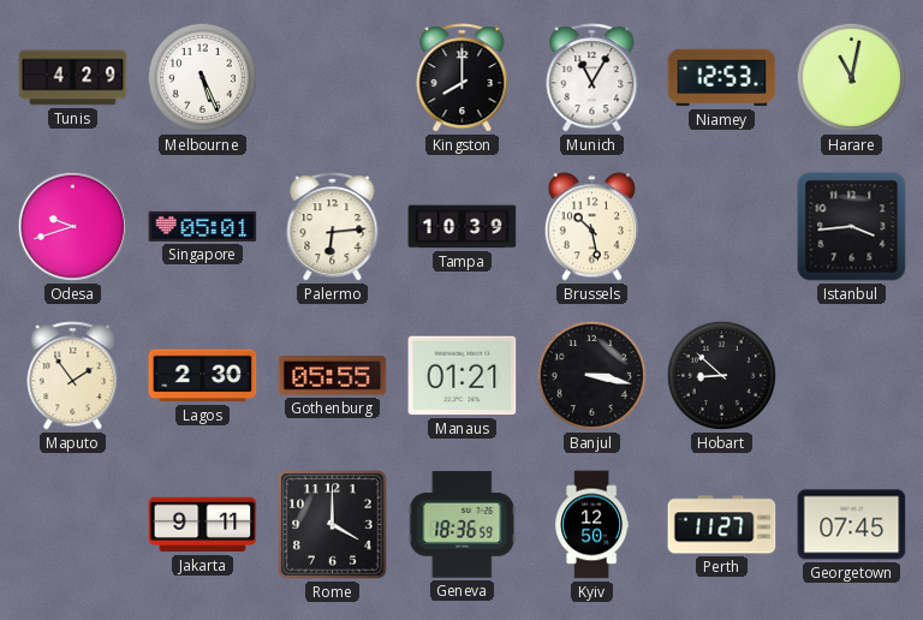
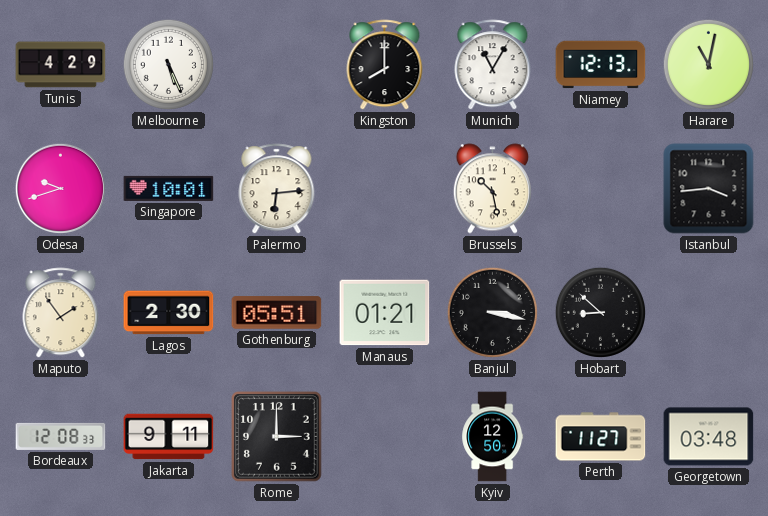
Niamey: 12:53 -> 12:13 (601, 65)
Singapore: 05:01 -> 10:01 (169, 188)
Tampa: 10:39 -> none (463, 227)
Gothenburg: 05:55 -> 05:51 (277, 313)
Bordeaux: none -> 12:08 (61, 436)
Rome: 4:00 -> 3:00 (277, 437)
Geneva: 18:36 -> none (463, 525)
Georgetown: 07:45 -> 03:48 (709, 437)
